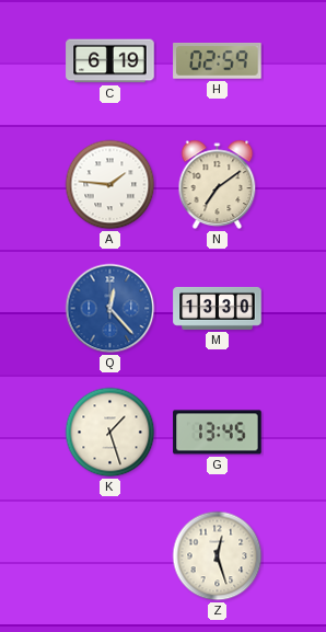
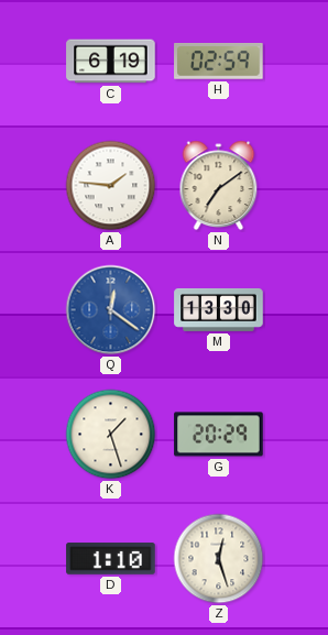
Q: 12:23 -> 12:21 (111, 310)
G: 13:45 -> 20:29 (219, 435)
D: none -> 1:10 (111, 559)
